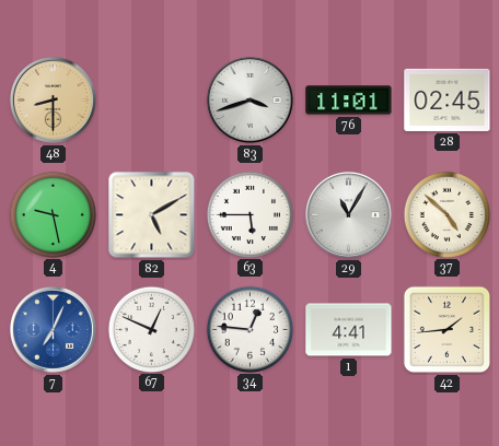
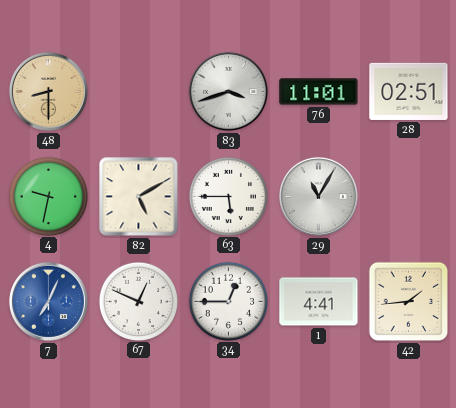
28: 02:45 -> 02:51 (409, 91)
4: 9:28 -> 9:32 (48, 196)
37: 4:52 -> none (446, 214)
34: 12:46 -> 12:45 (228, 301)
